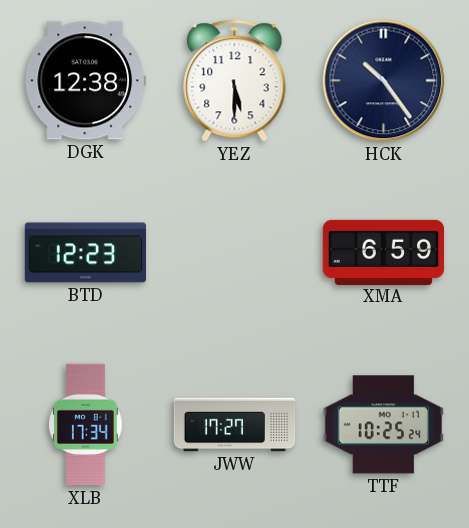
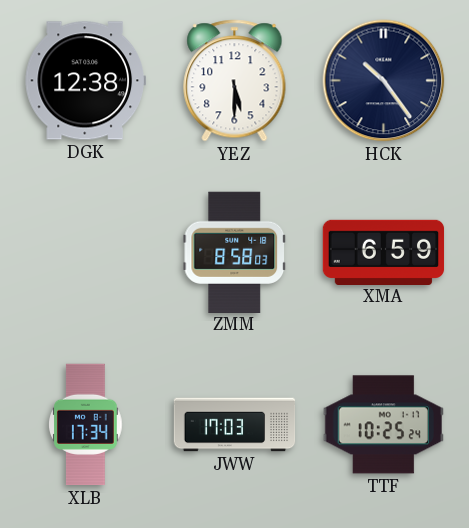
BTD: 12:23 -> none (86, 253)
ZMM: none -> 8:58 (235, 252)
JWW: 17:27 -> 17:03 (235, 425)
